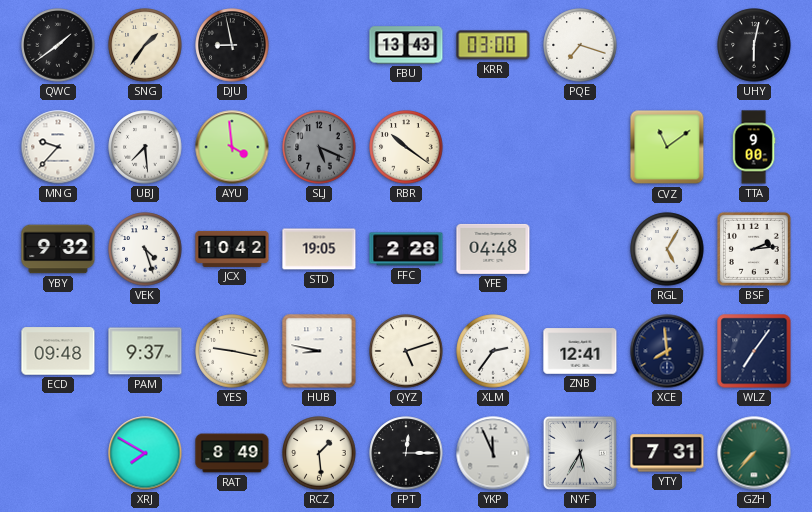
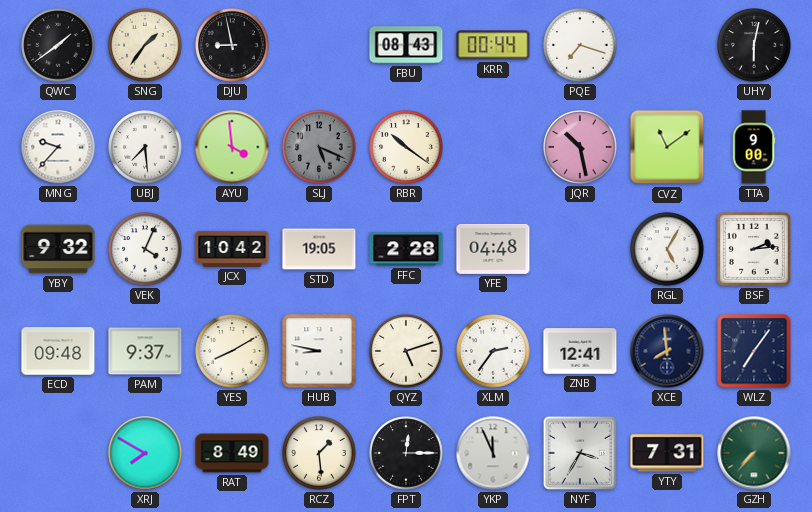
FBU: 13:43 -> 08:43 (406, 45)
KRR: 03:00 -> 00:44 (493, 45)
JQR: none -> 10:28 (580, 147)
VEK: 4:27 -> 4:04 (145, 249)
YES: 9:17 -> 8:10 (232, 351)
NYF: 5:35 -> 3:35 (580, 453)
